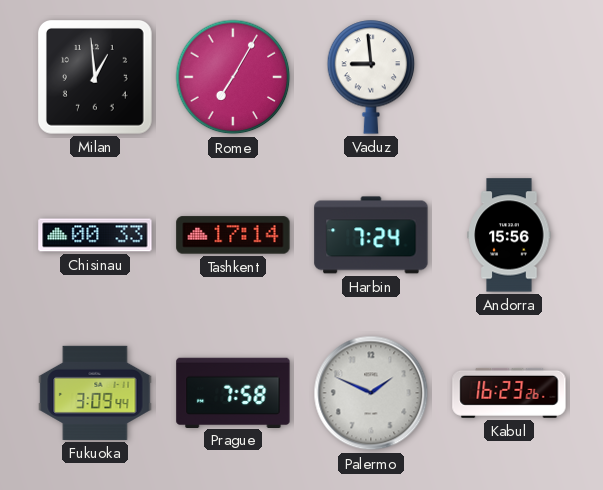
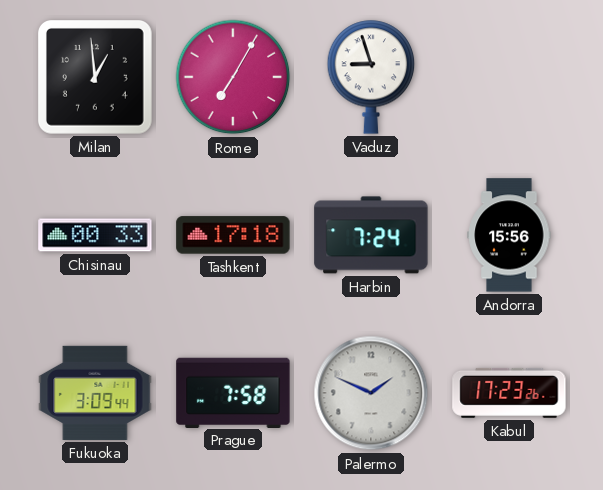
Vaduz: 8:59 -> 8:57 (371, 77)
Tashkent: 17:14 -> 17:18 (233, 235)
Kabul: 16:23 -> 17:23 (509, 393)
